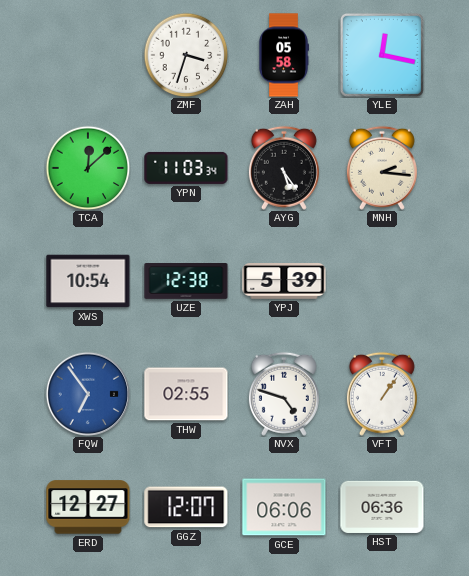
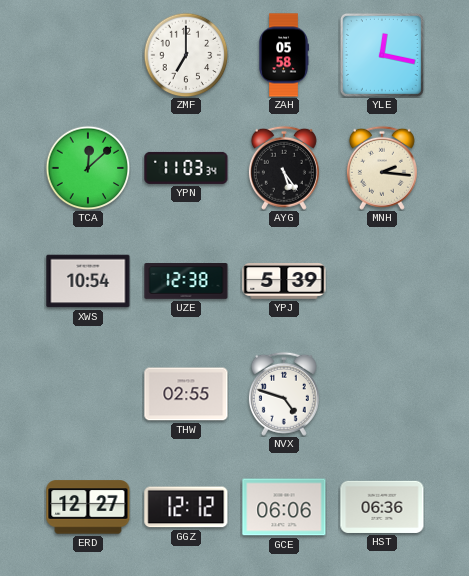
ZMF: 3:33 -> 7:00 (186, 55)
FQW: 6:54 -> none (88, 394)
VFT: 1:06 -> none (382, 394)
GGZ: 12:07 -> 12:12 (186, 507)
